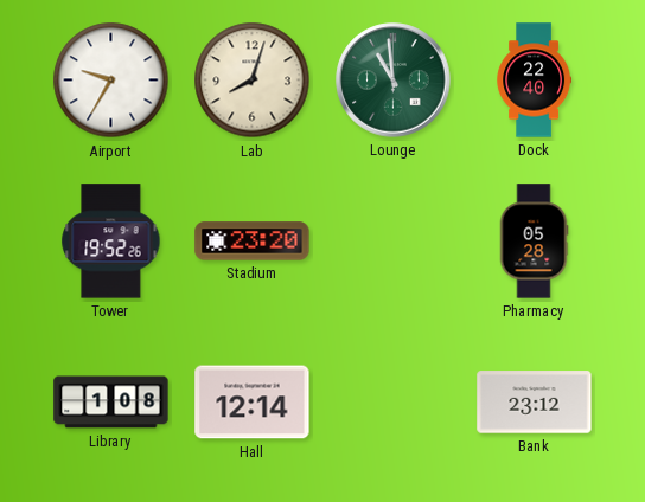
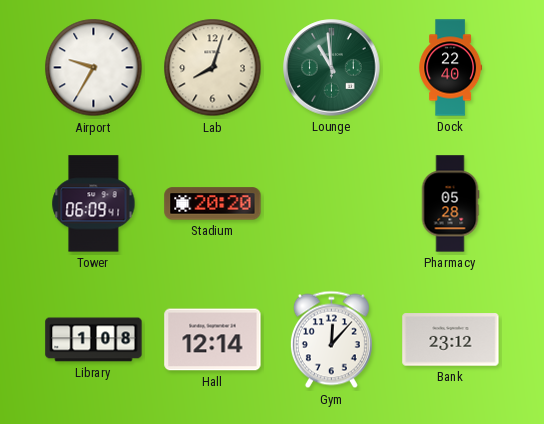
Tower: 19:52 -> 06:09 (94, 204)
Stadium: 23:20 -> 20:20 (213, 204)
Gym: none -> 12:07 (331, 340)
